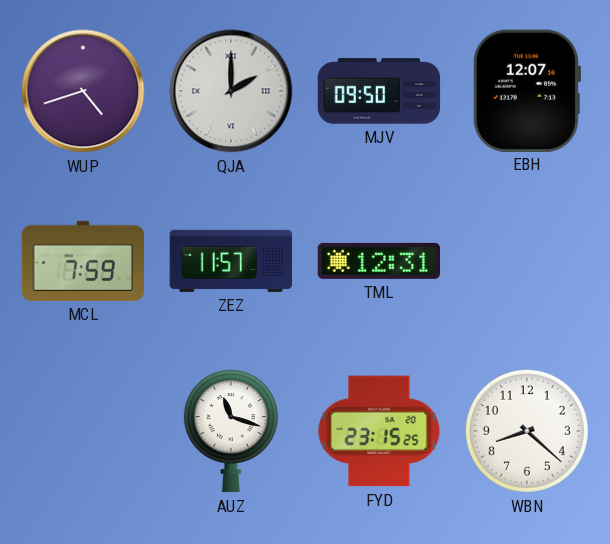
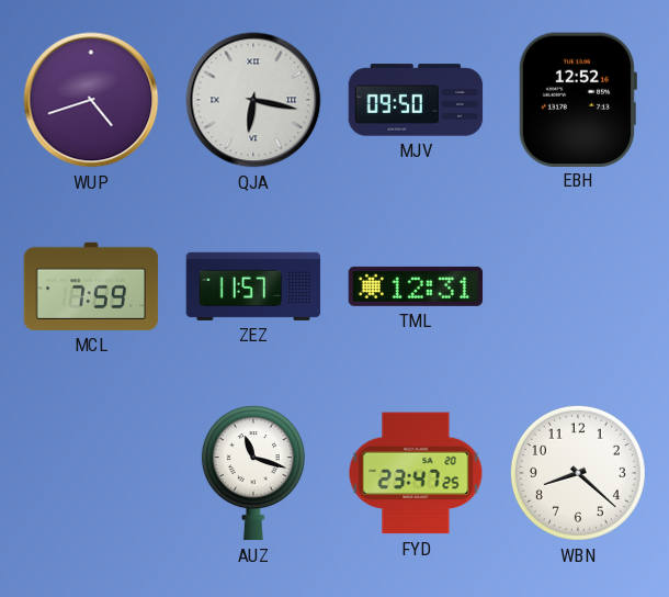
QJA: 2:00 -> 6:17 (253, 100)
EBH: 12:07 -> 12:52 (577, 99)
FYD: 23:15 -> 23:47 (416, 473)
